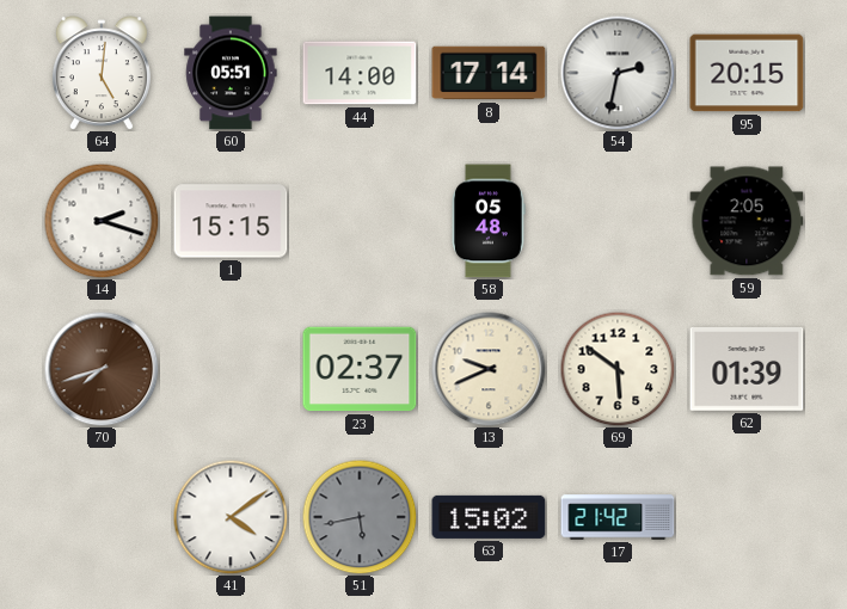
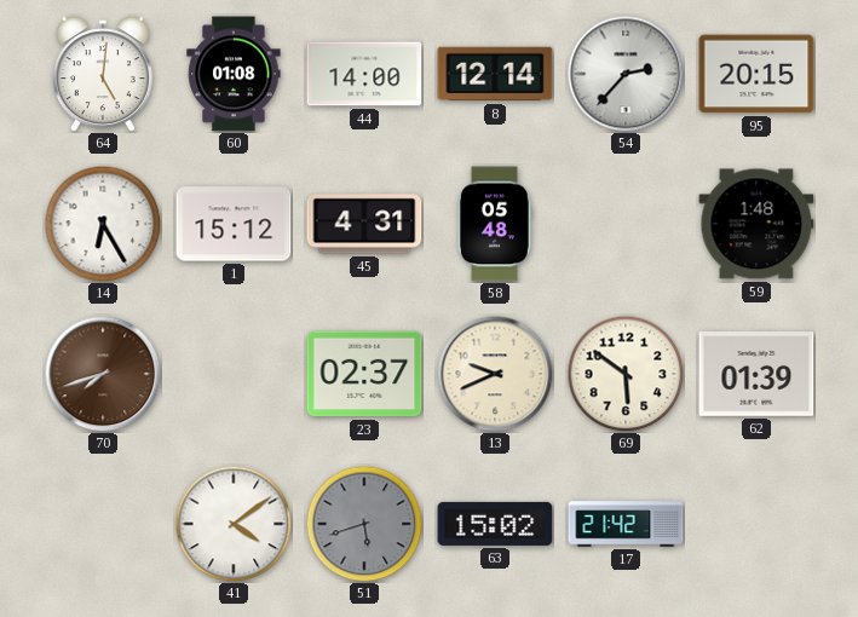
60: 05:51 -> 01:08 (234, 74)
8: 17:14 -> 12:14 (495, 74)
54: 2:32 -> 2:37 (626, 74)
14: 2:18 -> 6:25 (103, 224)
1: 15:15 -> 15:12 (234, 224)
45: none -> 4:31 (364, 224)
59: 2:05 -> 1:48 (756, 224)
51: 5:43 -> 5:42 (364, 524)
